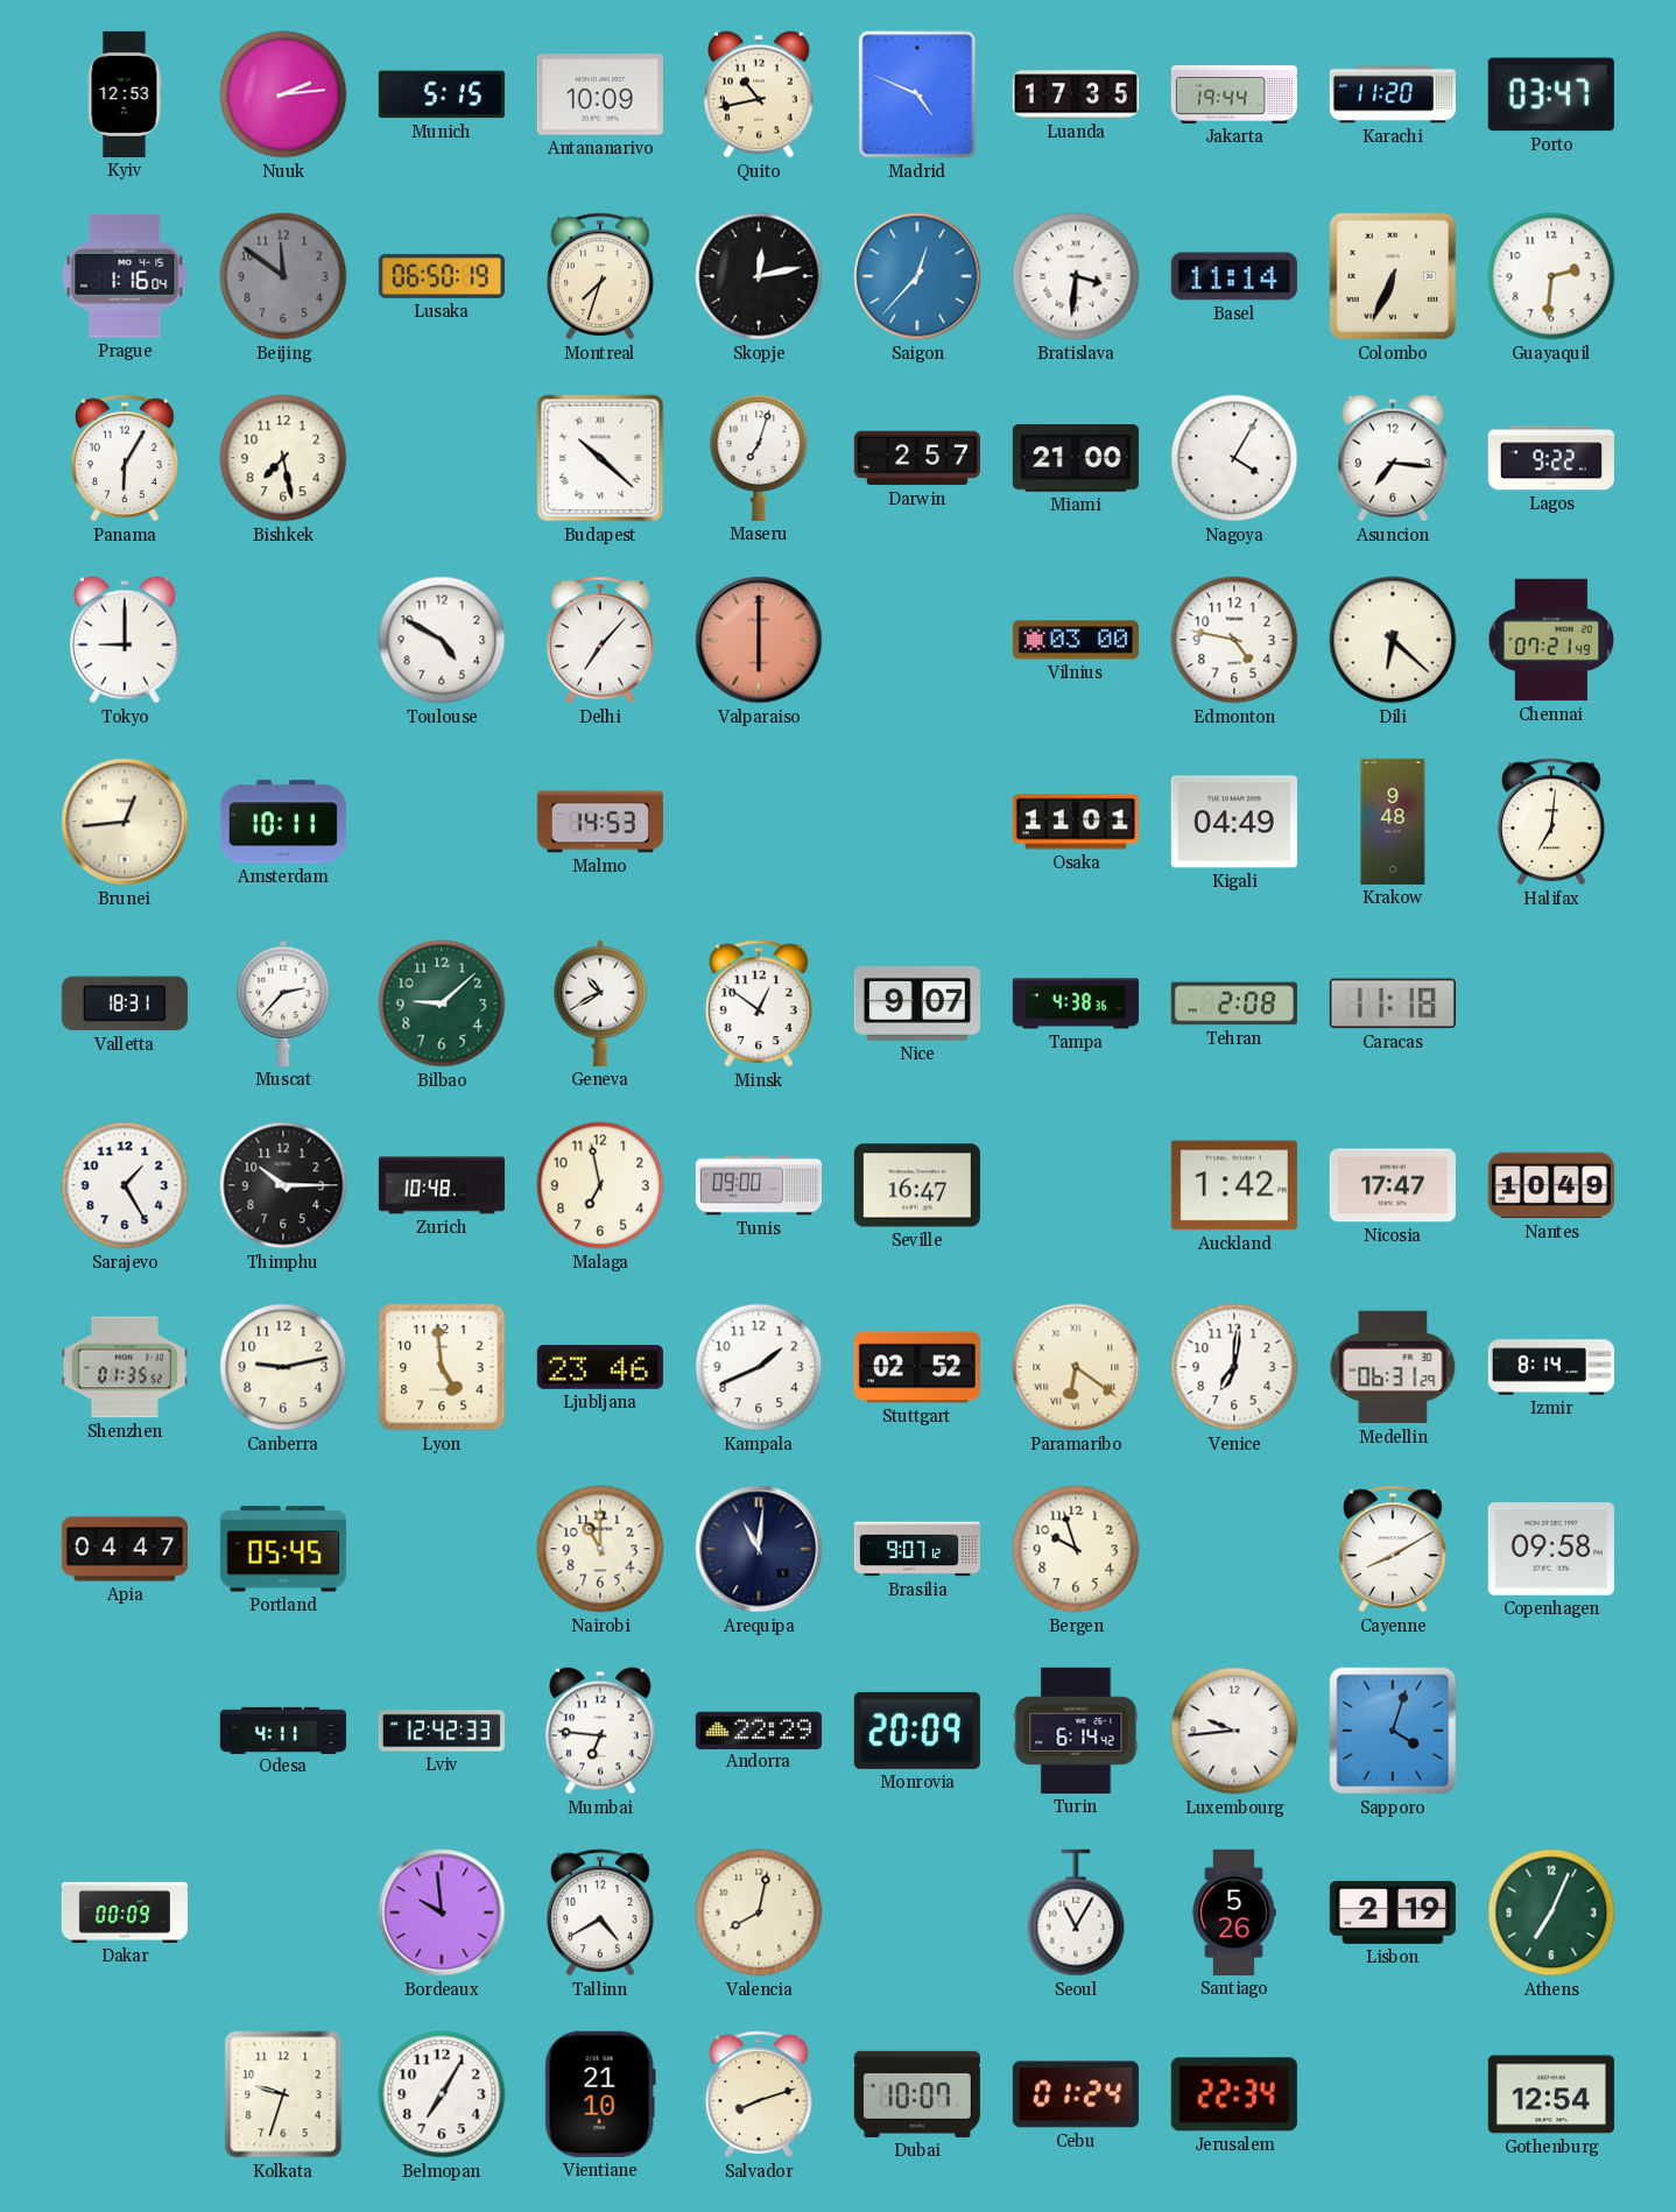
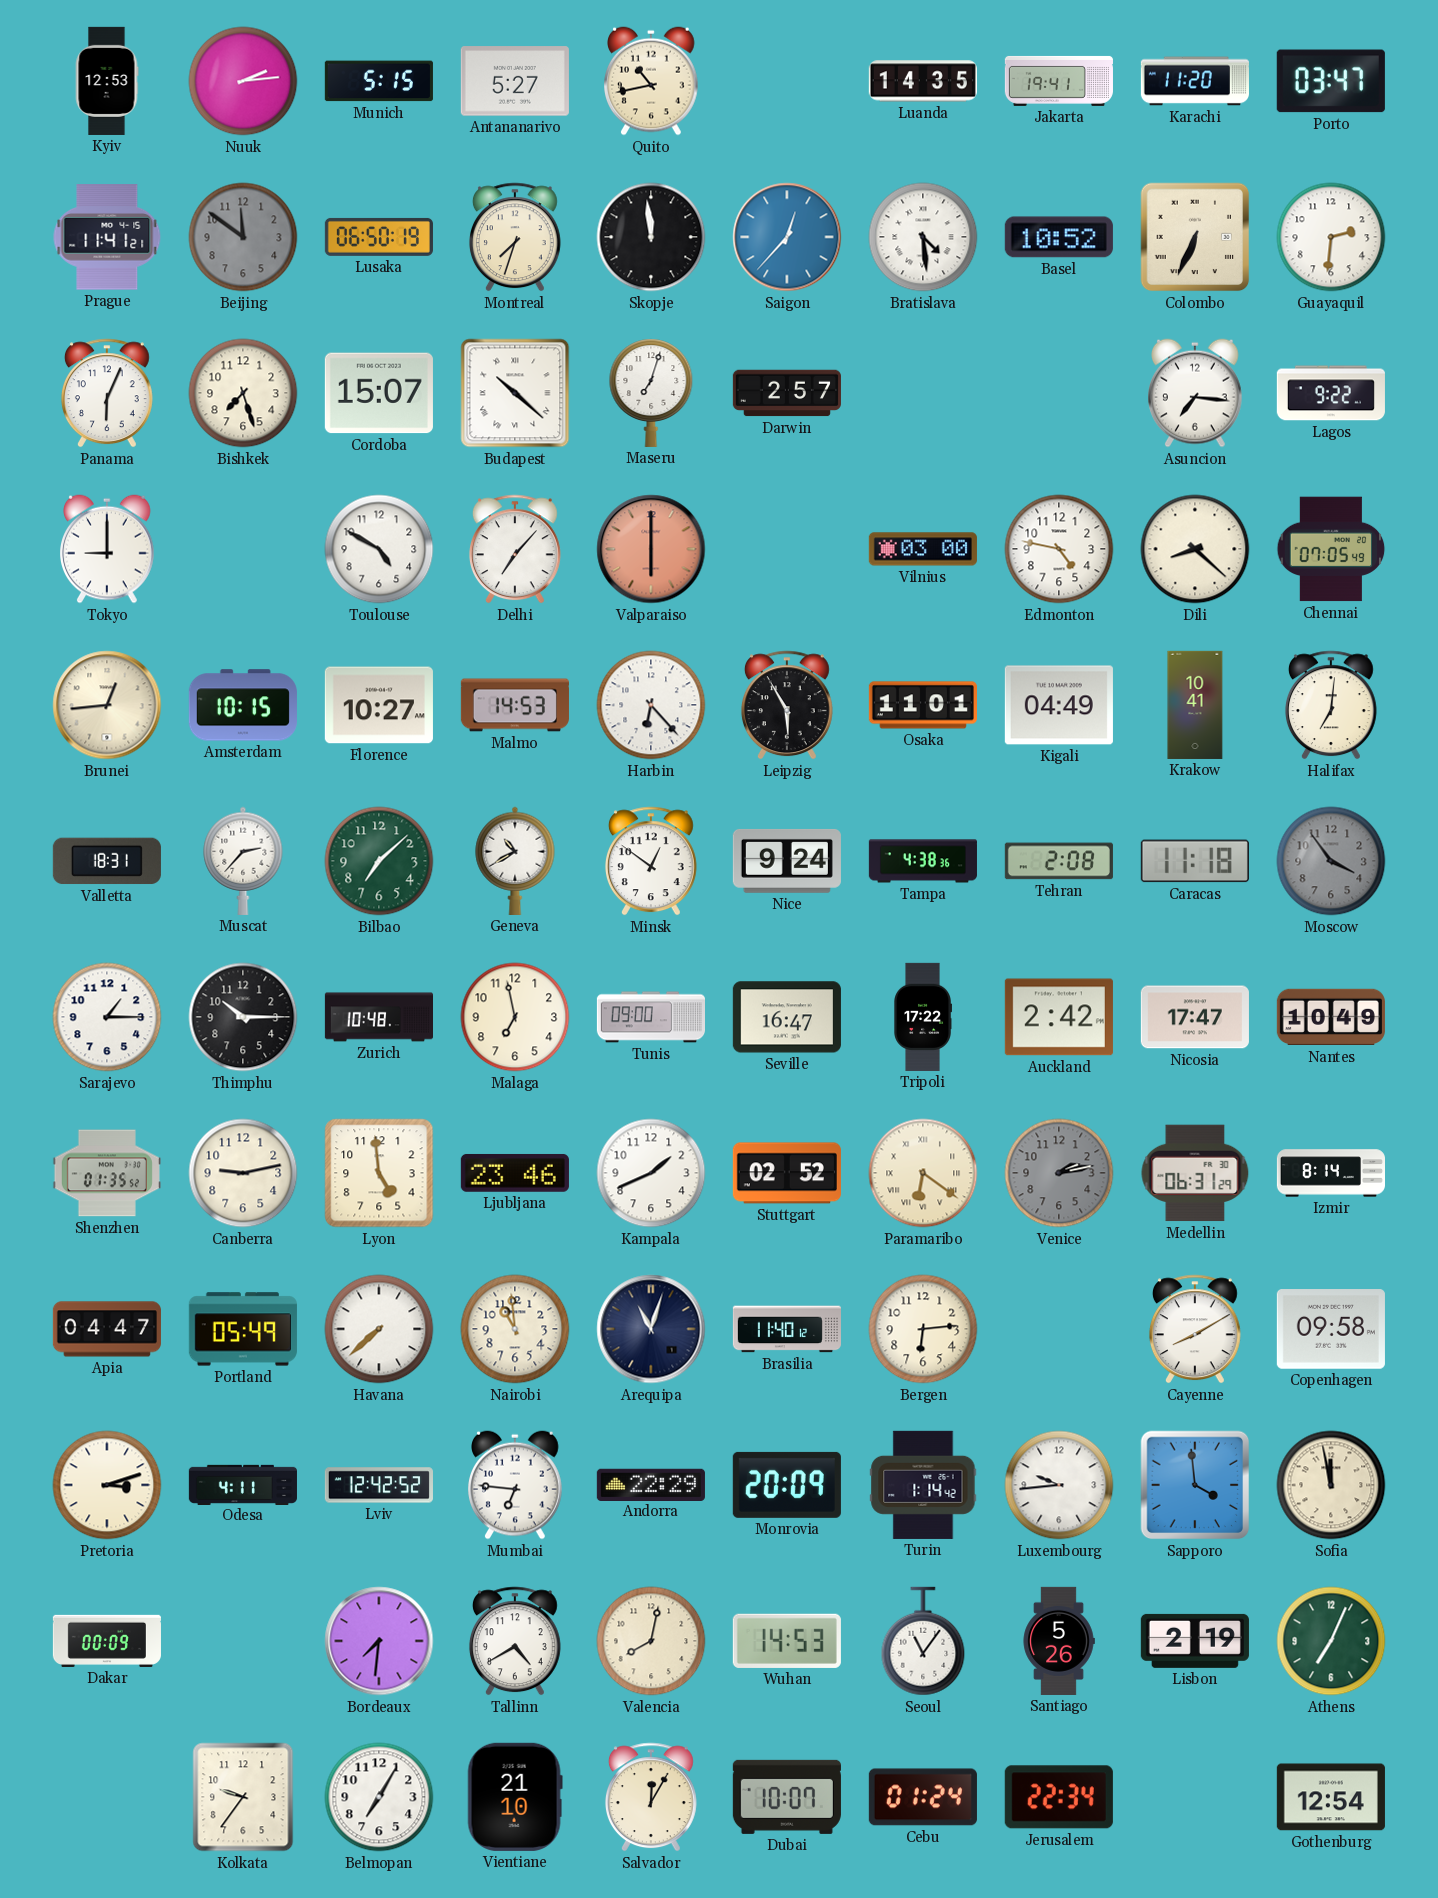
Antananarivo: 10:09 -> 5:27 (515, 81)
Madrid: 4:49 -> none (917, 94)
Luanda: 17:35 -> 14:35 (923, 81)
Jakarta: 19:44 -> 19:41 (1058, 81)
Prague: 1:16 -> 11:41 (107, 237)
Skopje: 12:13 -> 11:59 (651, 237)
Bratislava: 3:31 -> 4:29 (923, 237)
Basel: 11:14 -> 10:52 (1059, 237)
Panama: 6:05 -> 6:04 (107, 393)
Bishkek: 7:28 -> 7:27 (243, 393)
Cordoba: none -> 15:07 (379, 393)
Miami: 21:00 -> none (1076, 459)
Nagoya: 4:05 -> none (1234, 458)
Dili: 6:22 -> 8:22 (1195, 549)
Chennai: 07:21 -> 07:05 (1331, 549)
Amsterdam: 10:11 -> 10:15 (243, 705)
Florence: none -> 10:27 (379, 705)
Harbin: none -> 6:23 (651, 705)
Leipzig: none -> 5:55 (787, 705)
Krakow: 9:48 -> 10:41 (1195, 705)
Bilbao: 9:08 -> 7:08 (379, 861)
Nice: 9:07 -> 9:24 (787, 861)
Moscow: none -> 3:54 (1331, 861)
Sarajevo: 1:25 -> 1:15 (107, 1017)
Tripoli: none -> 17:22 (922, 1017)
Auckland: 1:42 -> 2:42 (1059, 1017)
Venice: 7:01 -> 2:13 (1059, 1173)
Venice dial: white -> grey (1059, 1173)
Portland: 05:45 -> 05:49 (243, 1329)
Havana: none -> 7:38 (379, 1329)
Nairobi: 11:00 -> 10:59 (515, 1329)
Arequipa: 11:01 -> 11:03 (651, 1329)
Brasilia: 9:07 -> 11:40 (787, 1329)
Bergen: 9:57 -> 6:14 (923, 1329)
Pretoria: none -> 3:12 (107, 1485)
Lviv: 12:42:33 -> 12:42:52 (379, 1485)
Turin: 6:14 -> 1:14 (923, 1485)
Sapporo: 4:03 -> 3:59 (1195, 1485)
Sofia: none -> 11:58 (1331, 1485)
Bordeaux: 9:59 -> 7:31 (379, 1641)
Wuhan: none -> 14:53 (787, 1641)
Seoul: 11:05 -> 11:06 (923, 1641)
Kolkata: 9:33 -> 9:36 (243, 1797)
Salvador: 8:12 -> 12:05 (651, 1797)
